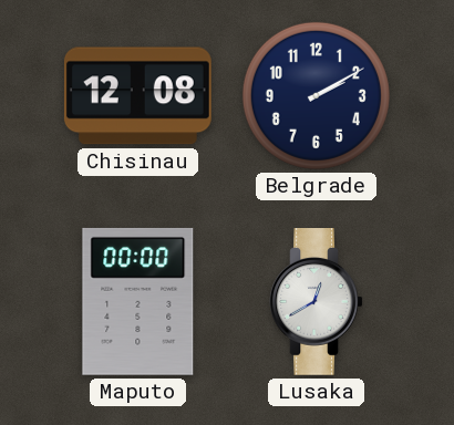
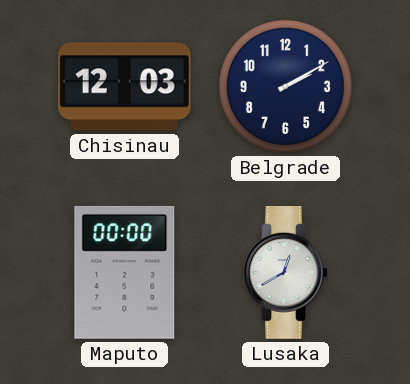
Chisinau: 12:08 -> 12:03 (124, 87)
